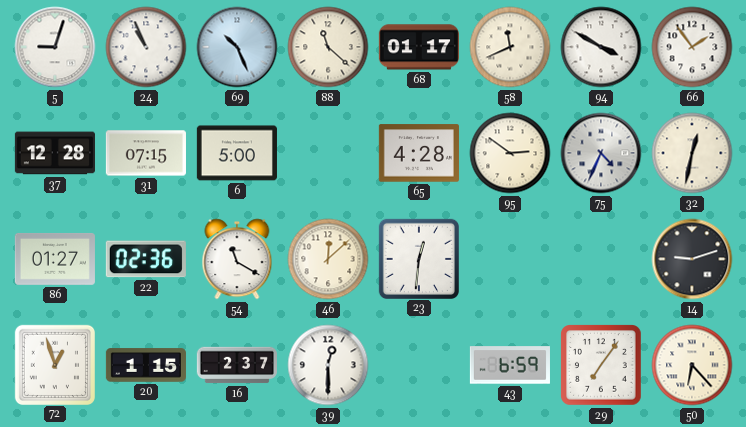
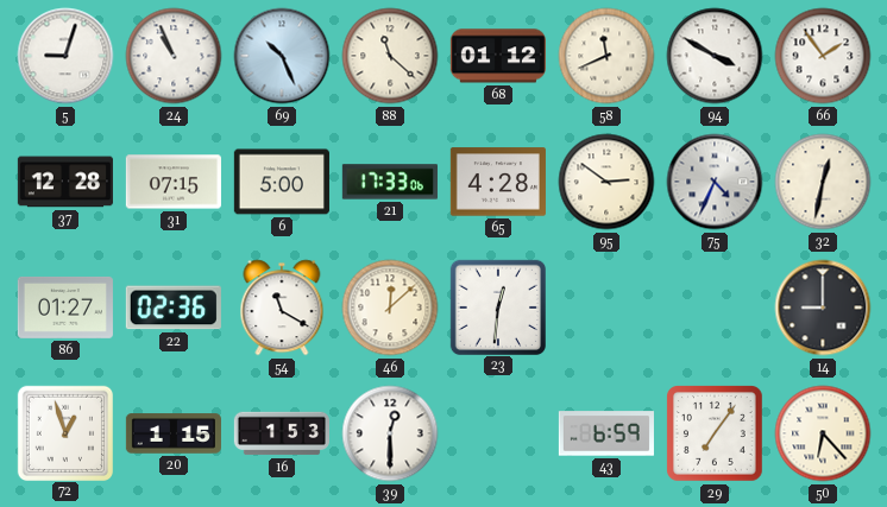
68: 01:17 -> 01:12 (498, 56)
21: none -> 17:33 (390, 182)
14: 9:12 -> 9:00 (823, 308)
16: 2:37 -> 1:53 (282, 433)
